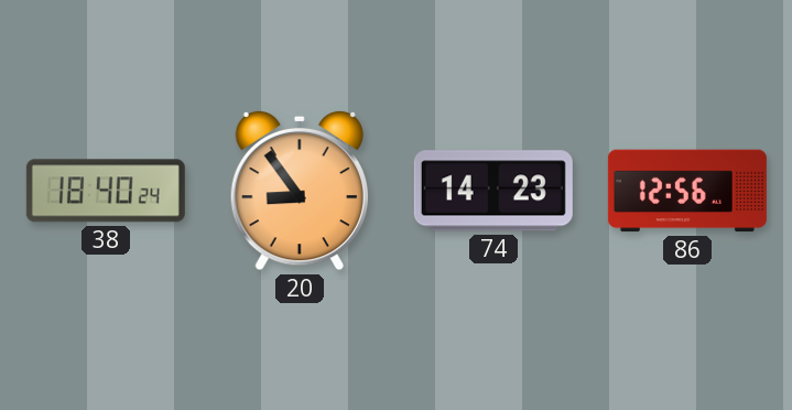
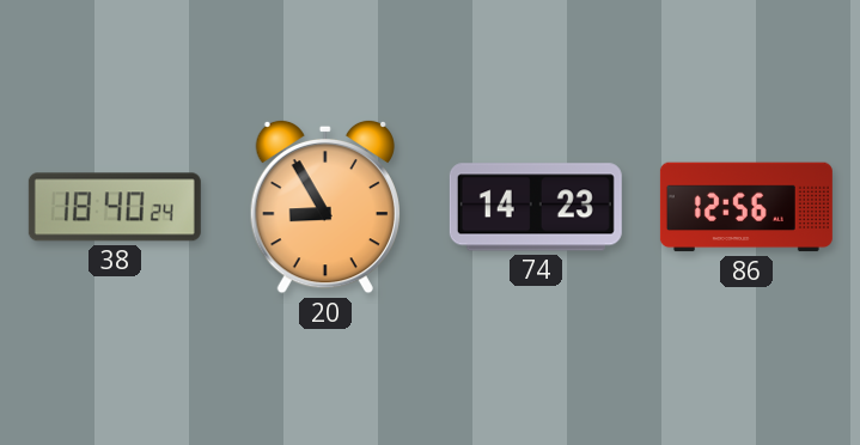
20: 8:54 -> 8:55 (325, 207)
